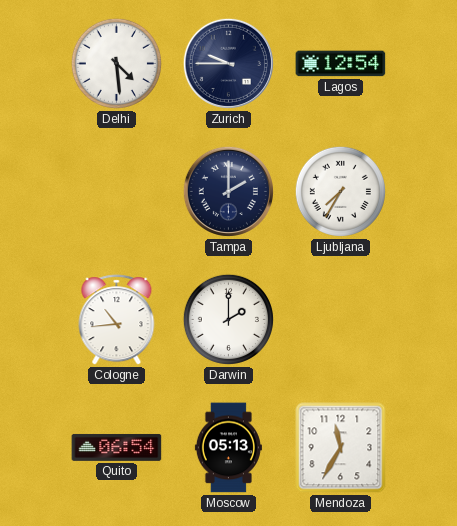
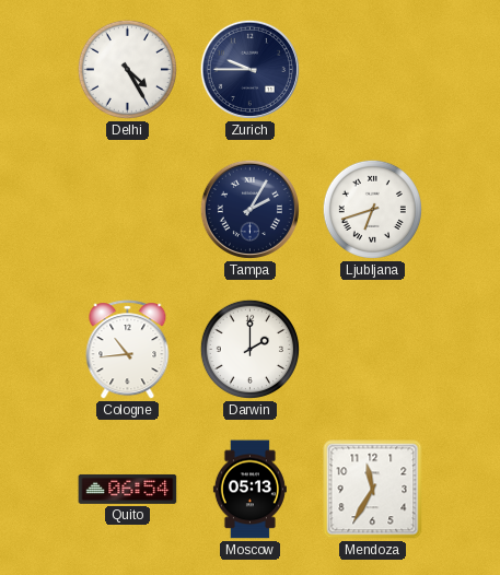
Delhi: 4:29 -> 4:25 (127, 69)
Lagos: 12:54 -> none (341, 64)
Tampa: 2:00 -> 2:05 (249, 209)
Ljubljana: 7:35 -> 6:42 (372, 209)
